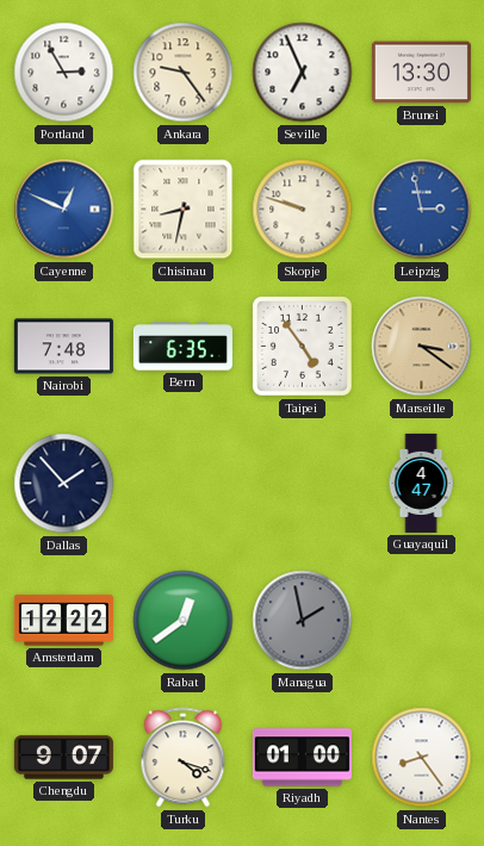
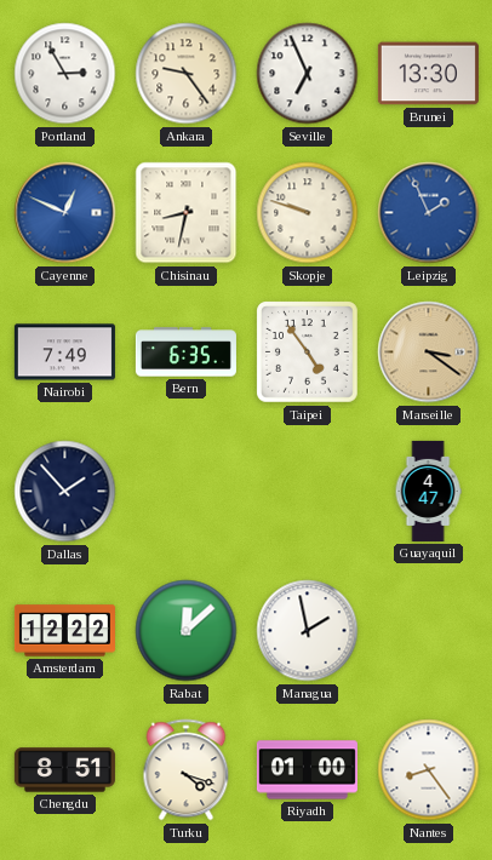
Leipzig: 2:58 -> 1:56 (429, 213)
Nairobi: 7:48 -> 7:49 (64, 352)
Rabat: 12:39 -> 12:08 (187, 631)
Managua dial: grey -> white (308, 631)
Chengdu: 9:07 -> 8:51 (64, 770)
